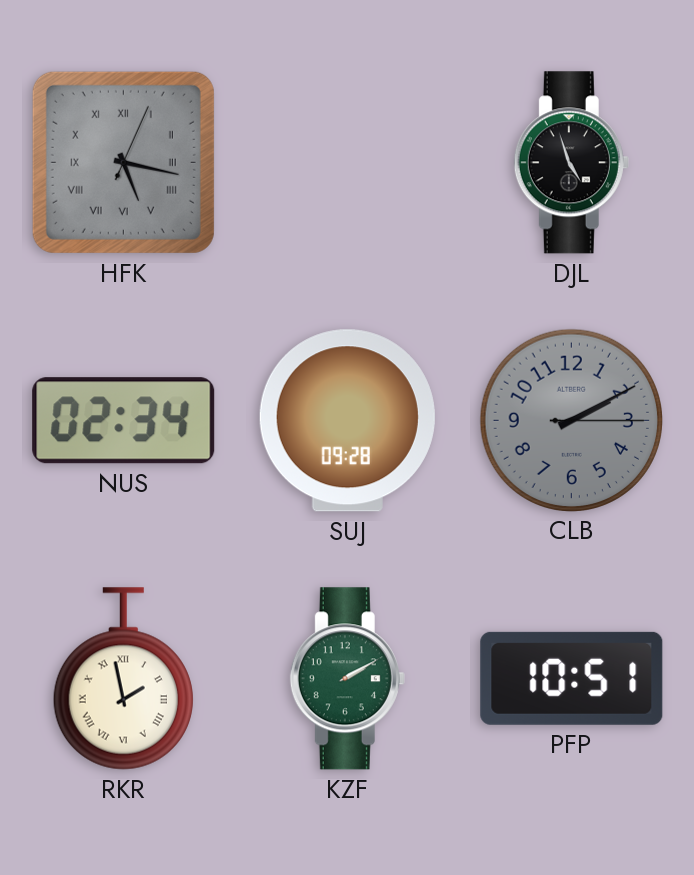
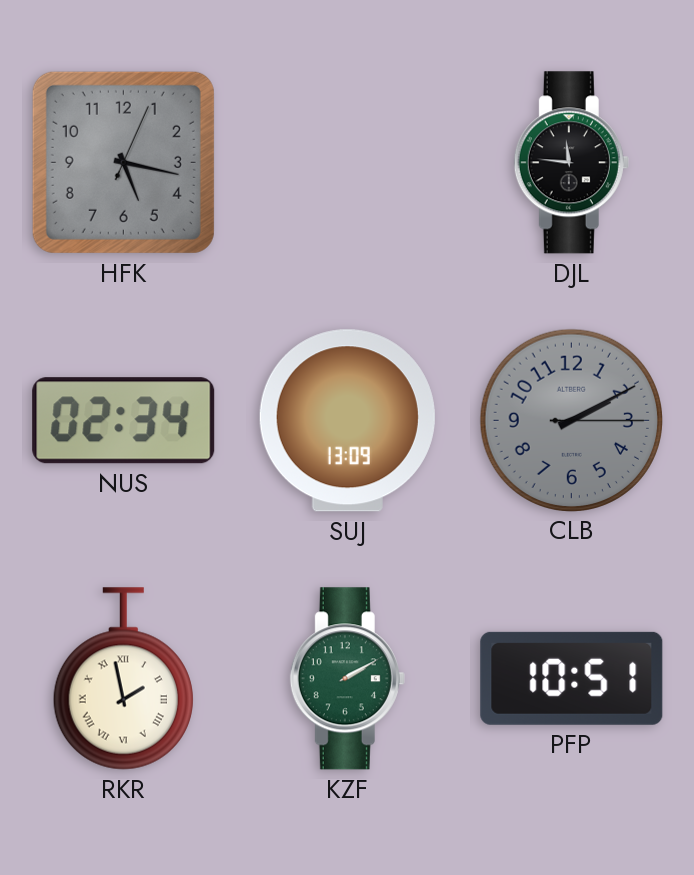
HFK numerals: Roman -> Arabic (123, 162)
DJL: 4:57 -> 11:46 (571, 163)
SUJ: 09:28 -> 13:09 (347, 421)
